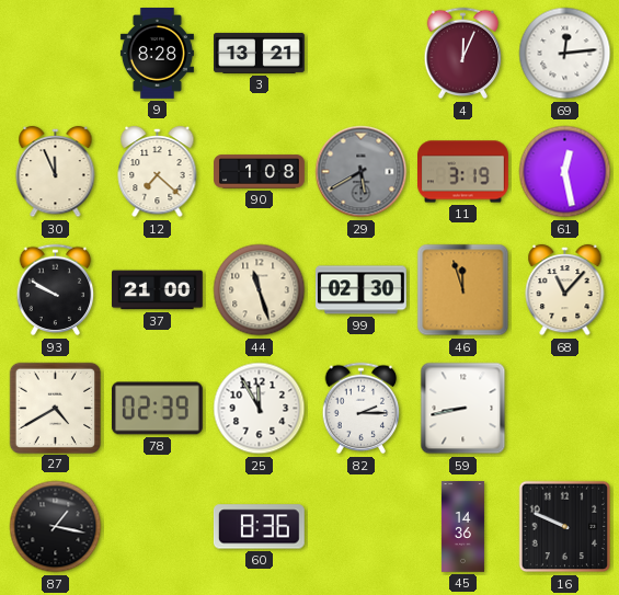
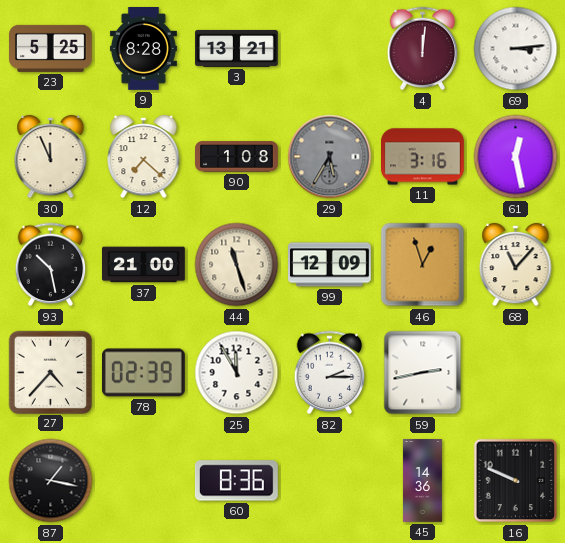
23: none -> 5:25 (51, 48)
4: 12:04 -> 12:01 (423, 49)
69: 12:14 -> 3:14 (516, 49)
29: 5:40 -> 5:35 (330, 157)
11: 3:19 -> 3:16 (423, 157)
93: 9:50 -> 10:28 (51, 265)
99: 02:30 -> 12:09 (330, 265)
46: 11:57 -> 12:57 (423, 265)
27: 4:40 -> 4:37 (50, 372)
59: 8:43 -> 2:43 (423, 373)
